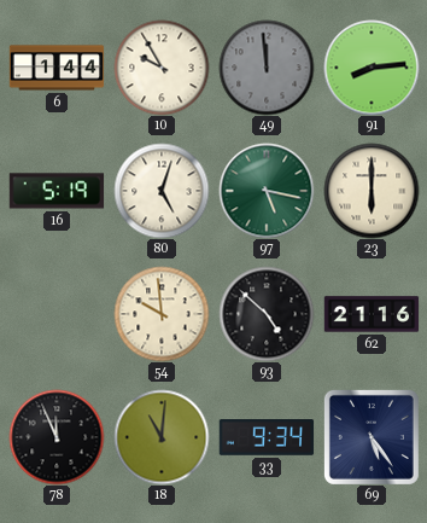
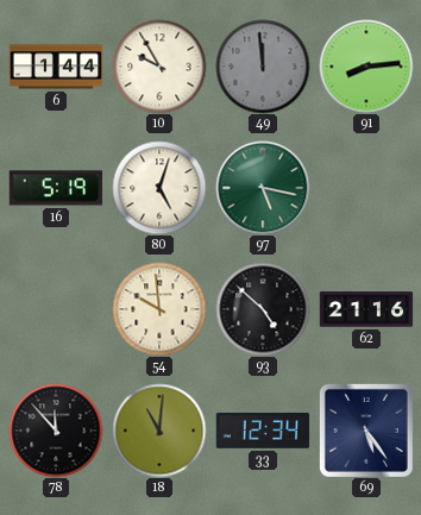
23: 6:00 -> none (372, 191)
78: 11:56 -> 11:53 (56, 431)
33: 9:34 -> 12:34 (263, 432)
